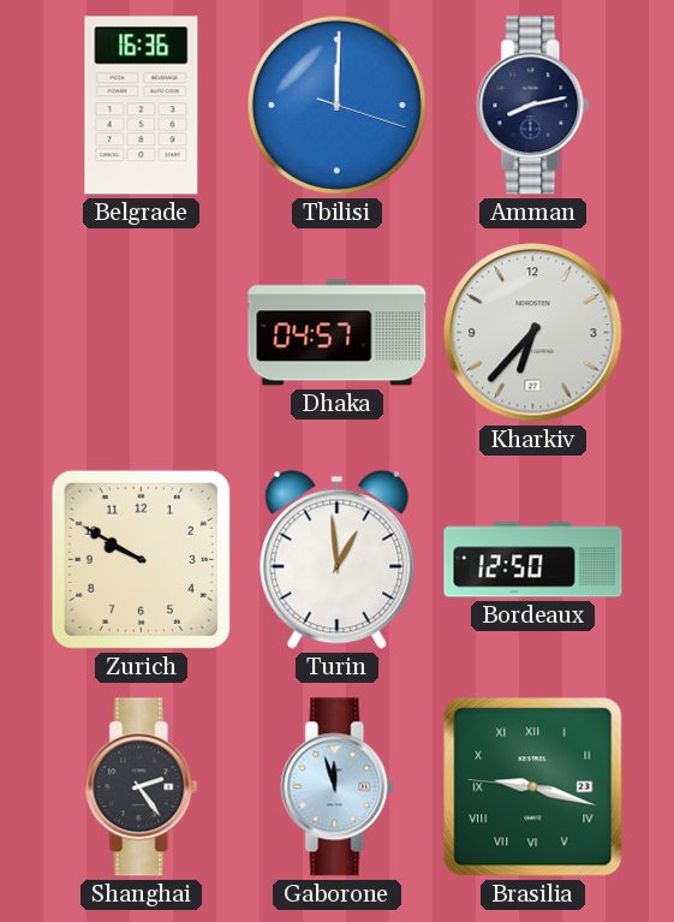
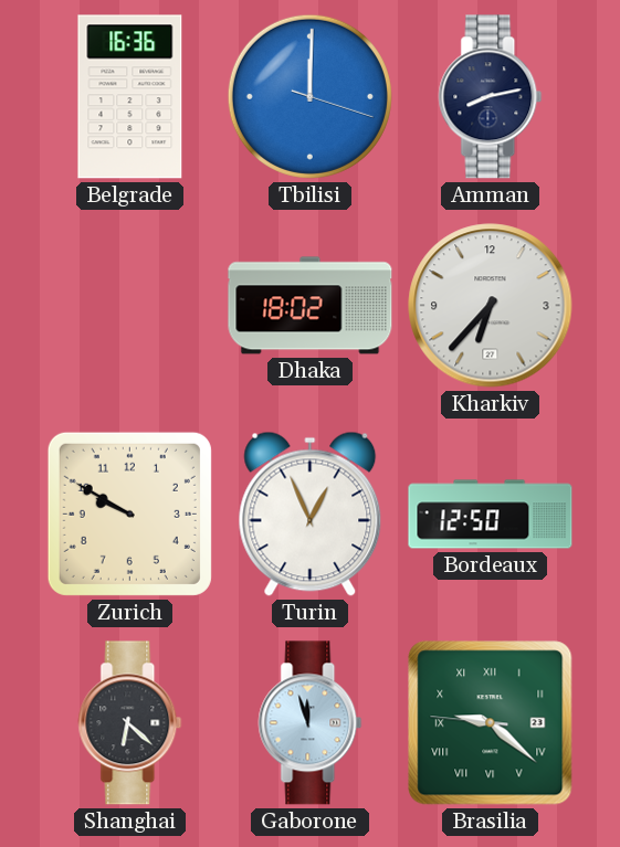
Dhaka: 04:57 -> 18:02 (311, 306)
Turin: 12:59 -> 12:56 (311, 514)
Shanghai: 2:24 -> 6:22 (130, 723)
Brasilia: 9:17 -> 9:21 (491, 723)
